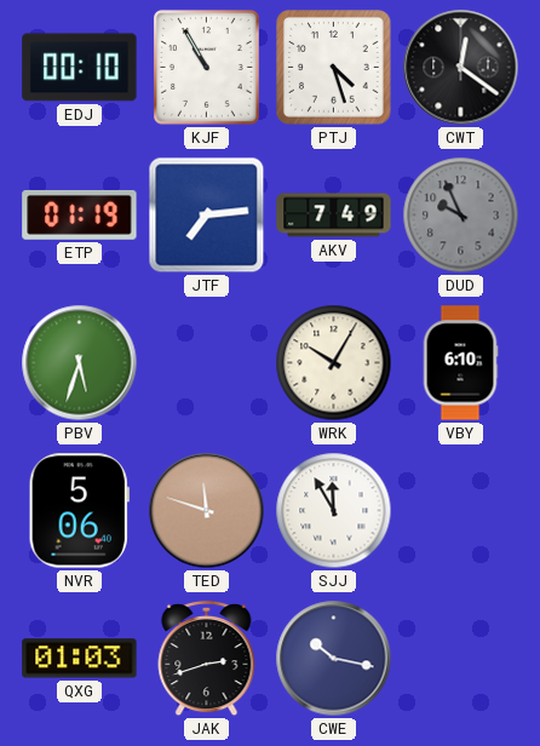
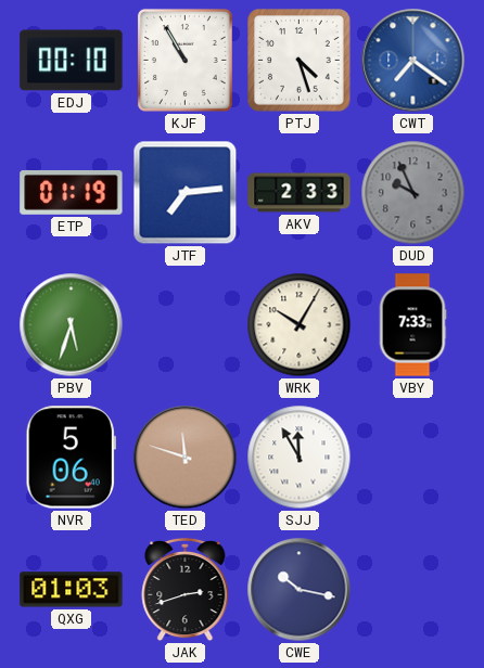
CWT: 12:21 -> 7:21 (413, 61)
CWT dial: black -> blue (413, 61)
AKV: 7:49 -> 2:33 (300, 193)
VBY: 6:10 -> 7:33 (412, 325)
